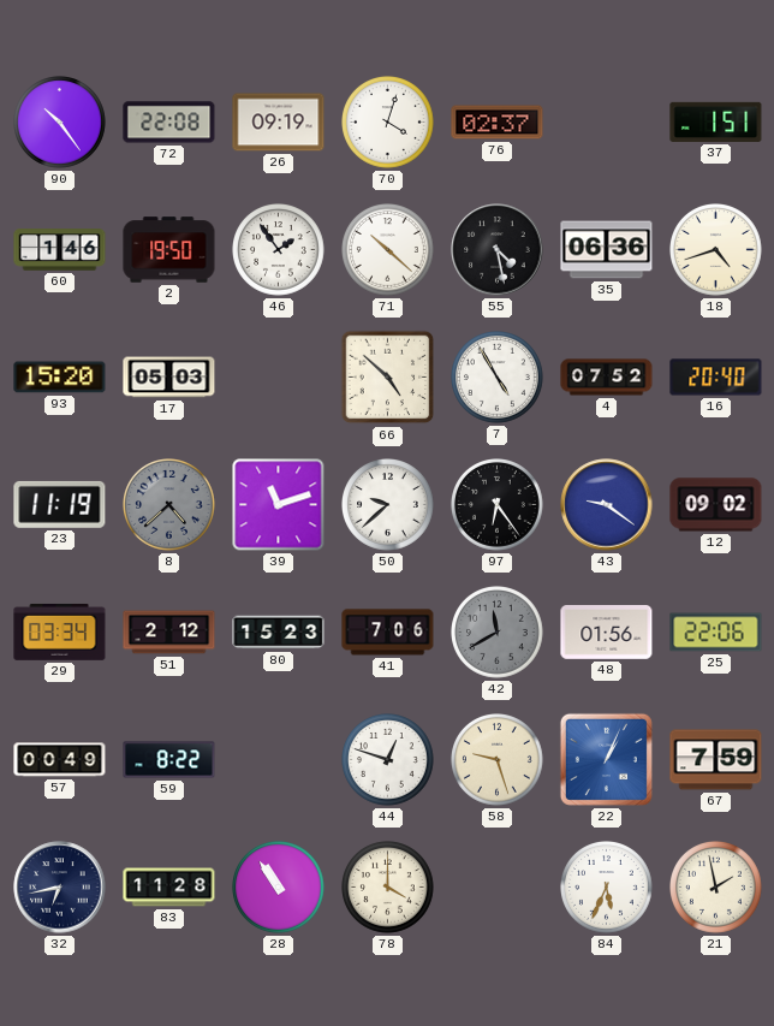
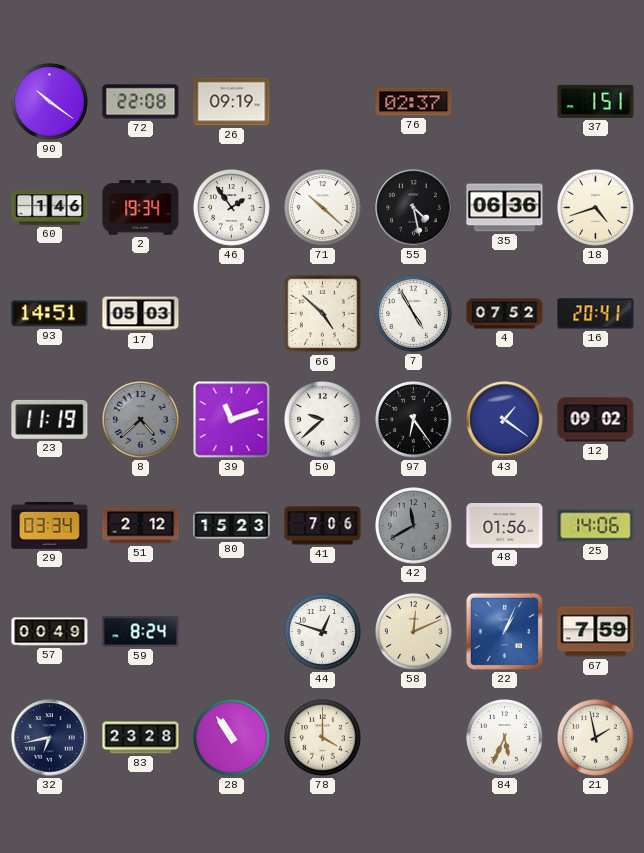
90: 10:24 -> 10:21 (50, 102)
70: 4:03 -> none (388, 123)
2: 19:50 -> 19:34 (141, 208)
93: 15:20 -> 14:51 (50, 314)
16: 20:40 -> 20:41 (596, 314)
43: 9:21 -> 1:21 (505, 420)
25: 22:06 -> 14:06 (596, 526)
59: 8:22 -> 8:24 (141, 632)
58: 9:27 -> 12:11 (414, 632)
83: 11:28 -> 23:28 (141, 738)
